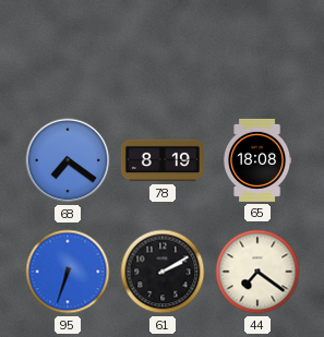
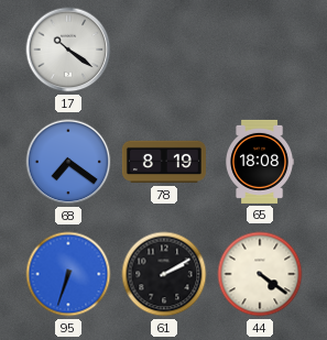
17: none -> 10:21 (68, 50)
44: 7:21 -> 4:21 (260, 274)
